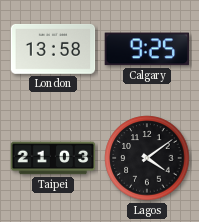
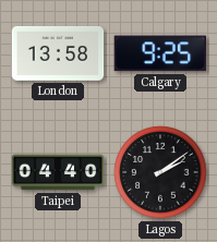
Taipei: 21:03 -> 04:40 (58, 172)
Lagos: 4:09 -> 2:09 (160, 172)
